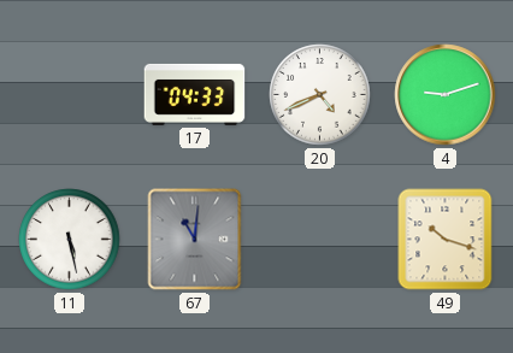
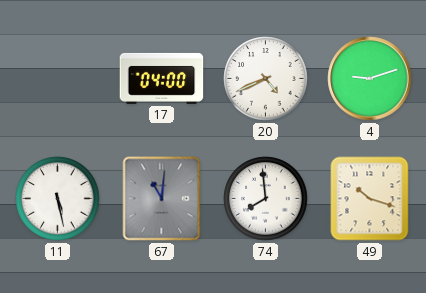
17: 04:33 -> 04:00 (162, 78)
74: none -> 7:59 (266, 199)
